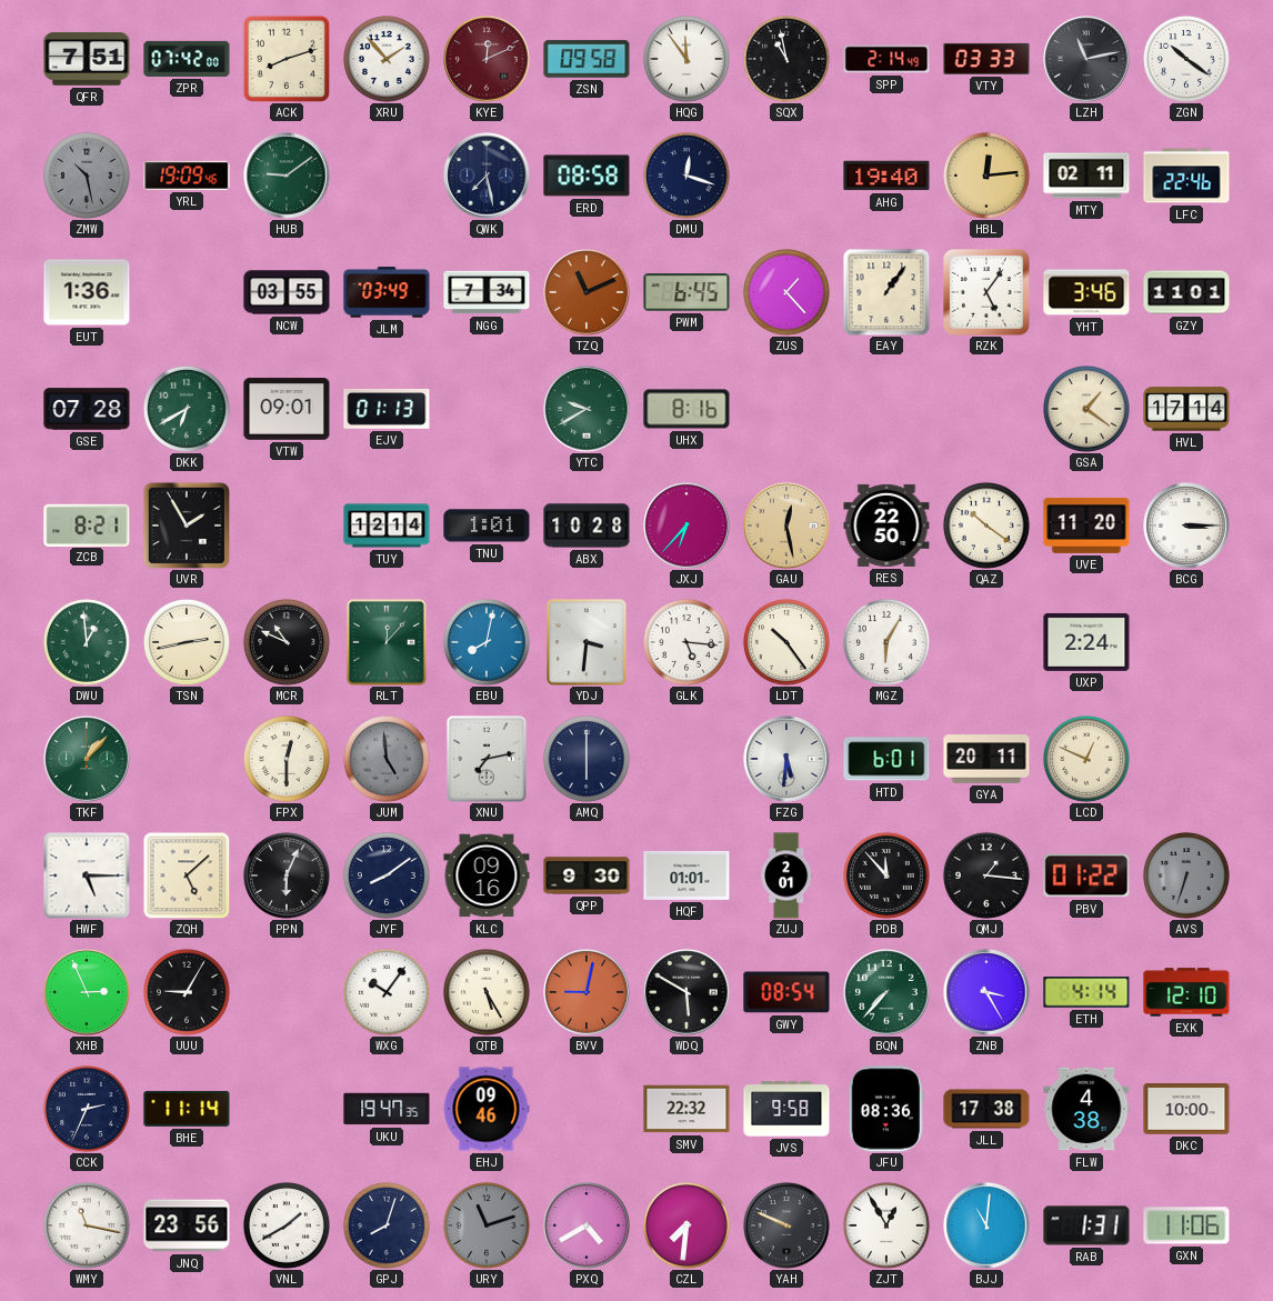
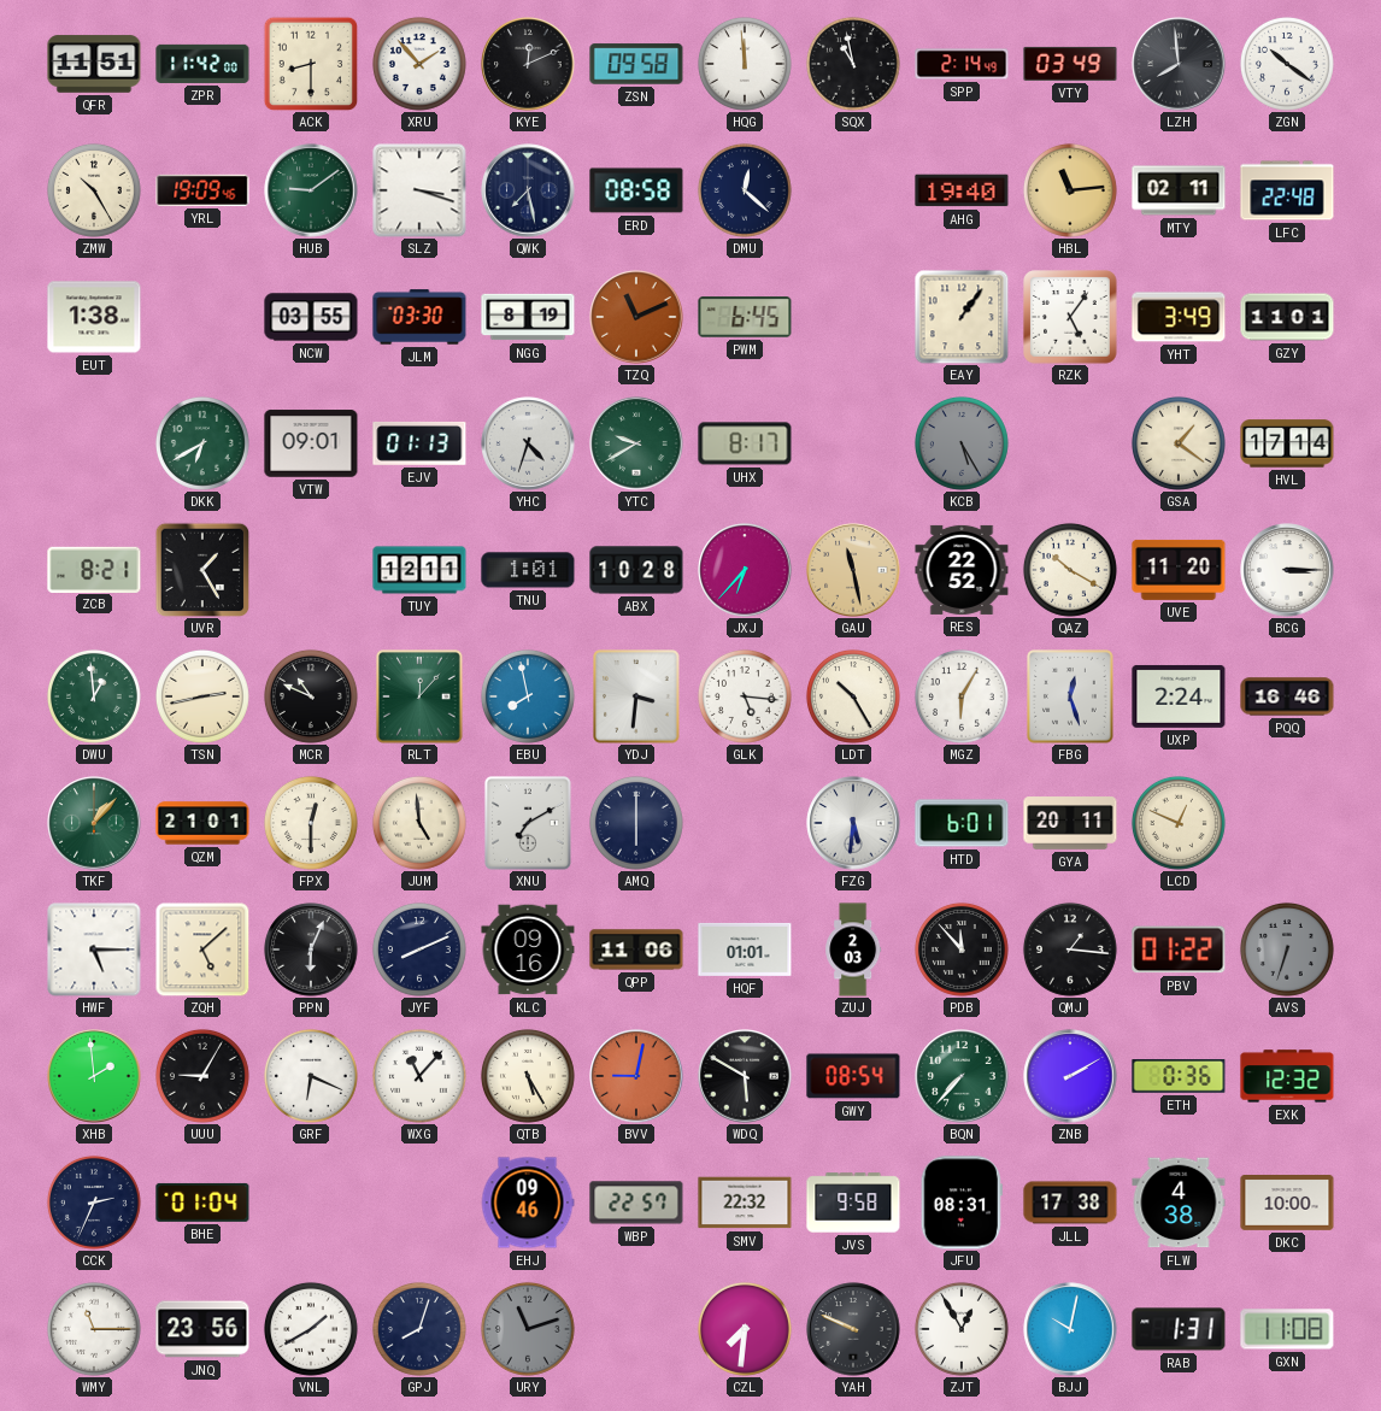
QFR: 7:51 -> 11:51 (94, 64)
ZPR: 07:42 -> 11:42 (202, 64)
ACK: 8:12 -> 8:30 (310, 63)
KYE dial: burgundy -> black (528, 64)
HQG: 11:54 -> 11:59 (745, 64)
VTY: 03:33 -> 03:49 (1070, 64)
LZH: 11:13 -> 7:59 (1179, 64)
ZMW: 10:28 -> 10:25 (94, 190)
ZMW dial: grey -> cream (94, 190)
SLZ: none -> 3:18 (419, 190)
DMU: 12:18 -> 12:22 (745, 190)
HBL: 12:14 -> 11:14 (1070, 190)
LFC: 22:46 -> 22:48 (1287, 190)
EUT: 1:36 -> 1:38 (94, 317)
JLM: 03:49 -> 03:30 (419, 317)
NGG: 7:34 -> 8:19 (528, 317)
ZUS: 1:23 -> none (786, 292)
YHT: 3:46 -> 3:49 (1179, 317)
GSE: 07:28 -> none (87, 409)
YHC: none -> 4:33 (528, 443)
UHX: 8:16 -> 8:17 (745, 443)
KCB: none -> 5:25 (962, 443)
UVR: 1:55 -> 1:25 (202, 570)
TUY: 12:14 -> 12:11 (419, 570)
GAU: 12:28 -> 11:28 (853, 570)
RES: 22:50 -> 22:52 (962, 570)
QAZ: 10:21 -> 10:20 (1070, 570)
EBU: 8:02 -> 7:58 (528, 696)
LDT: 10:24 -> 10:25 (853, 696)
FBG: none -> 12:27 (1070, 696)
PQQ: none -> 16:46 (1287, 696)
QZM: none -> 21:01 (202, 823)
JUM dial: grey -> cream (419, 823)
XNU: 7:13 -> 7:10 (528, 823)
JYF: 8:09 -> 8:11 (419, 950)
QPP: 9:30 -> 11:06 (636, 950)
ZUJ: 2:01 -> 2:03 (853, 950)
XHB: 2:56 -> 1:59 (94, 1076)
GRF: none -> 6:19 (311, 1076)
WXG: 10:06 -> 11:07 (419, 1076)
ZNB: 3:25 -> 2:10 (1070, 1076)
ETH: 4:14 -> 0:36 (1179, 1077)
EXK: 12:10 -> 12:32 (1287, 1076)
BHE: 11:14 -> 01:04 (202, 1203)
UKU: 19:47 -> none (387, 1109)
WBP: none -> 22:57 (636, 1203)
JFU: 08:36 -> 08:31 (962, 1203)
WMY: 11:17 -> 11:15 (94, 1329)
PXQ: 4:40 -> none (587, 1225)
BJJ: 11:01 -> 10:02 (1070, 1329)
GXN: 11:06 -> 11:08 (1287, 1329)
